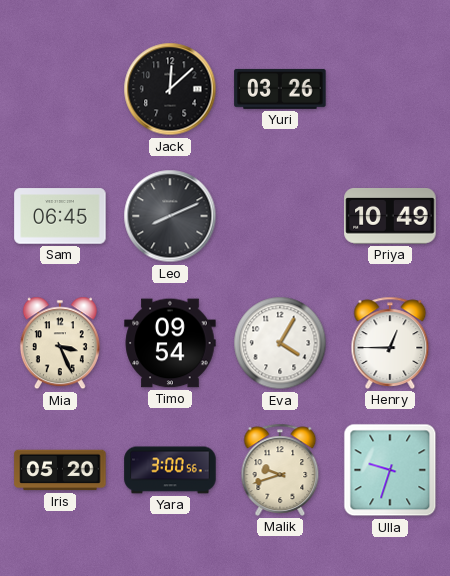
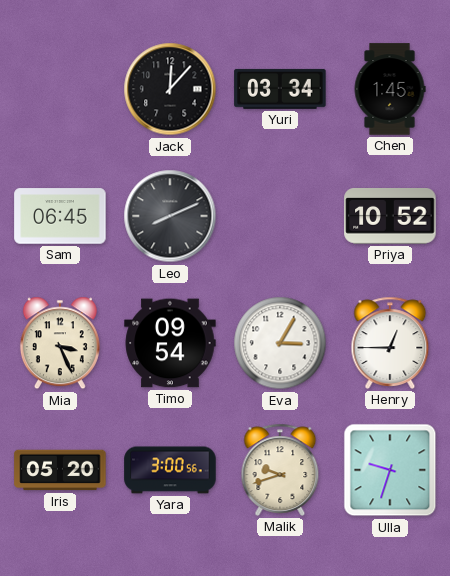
Jack: 12:08 -> 12:07 (170, 89)
Yuri: 03:26 -> 03:34 (280, 89)
Chen: none -> 1:45 (390, 89)
Priya: 10:49 -> 10:52 (390, 217)
Eva: 4:05 -> 3:05 (280, 343)
